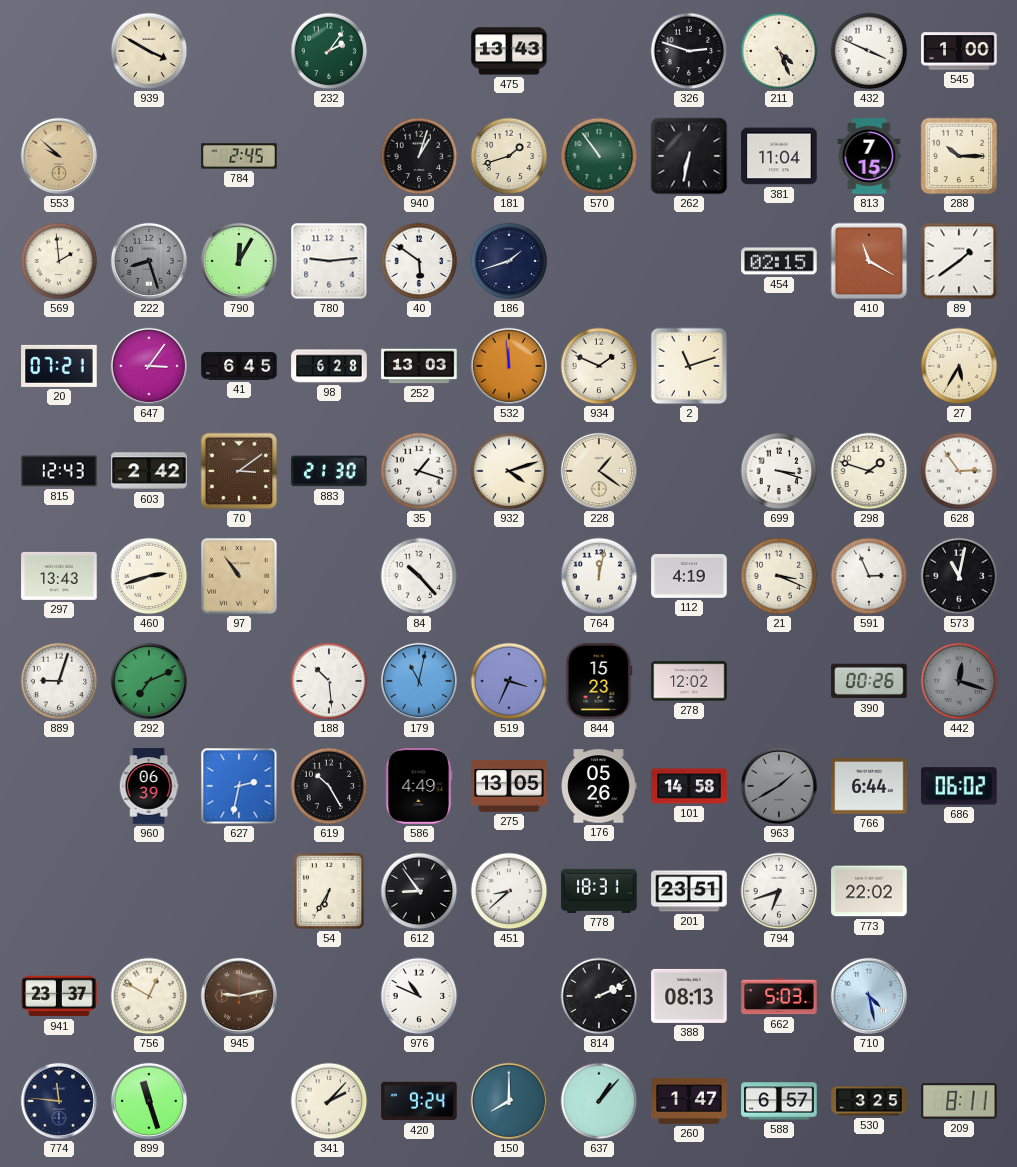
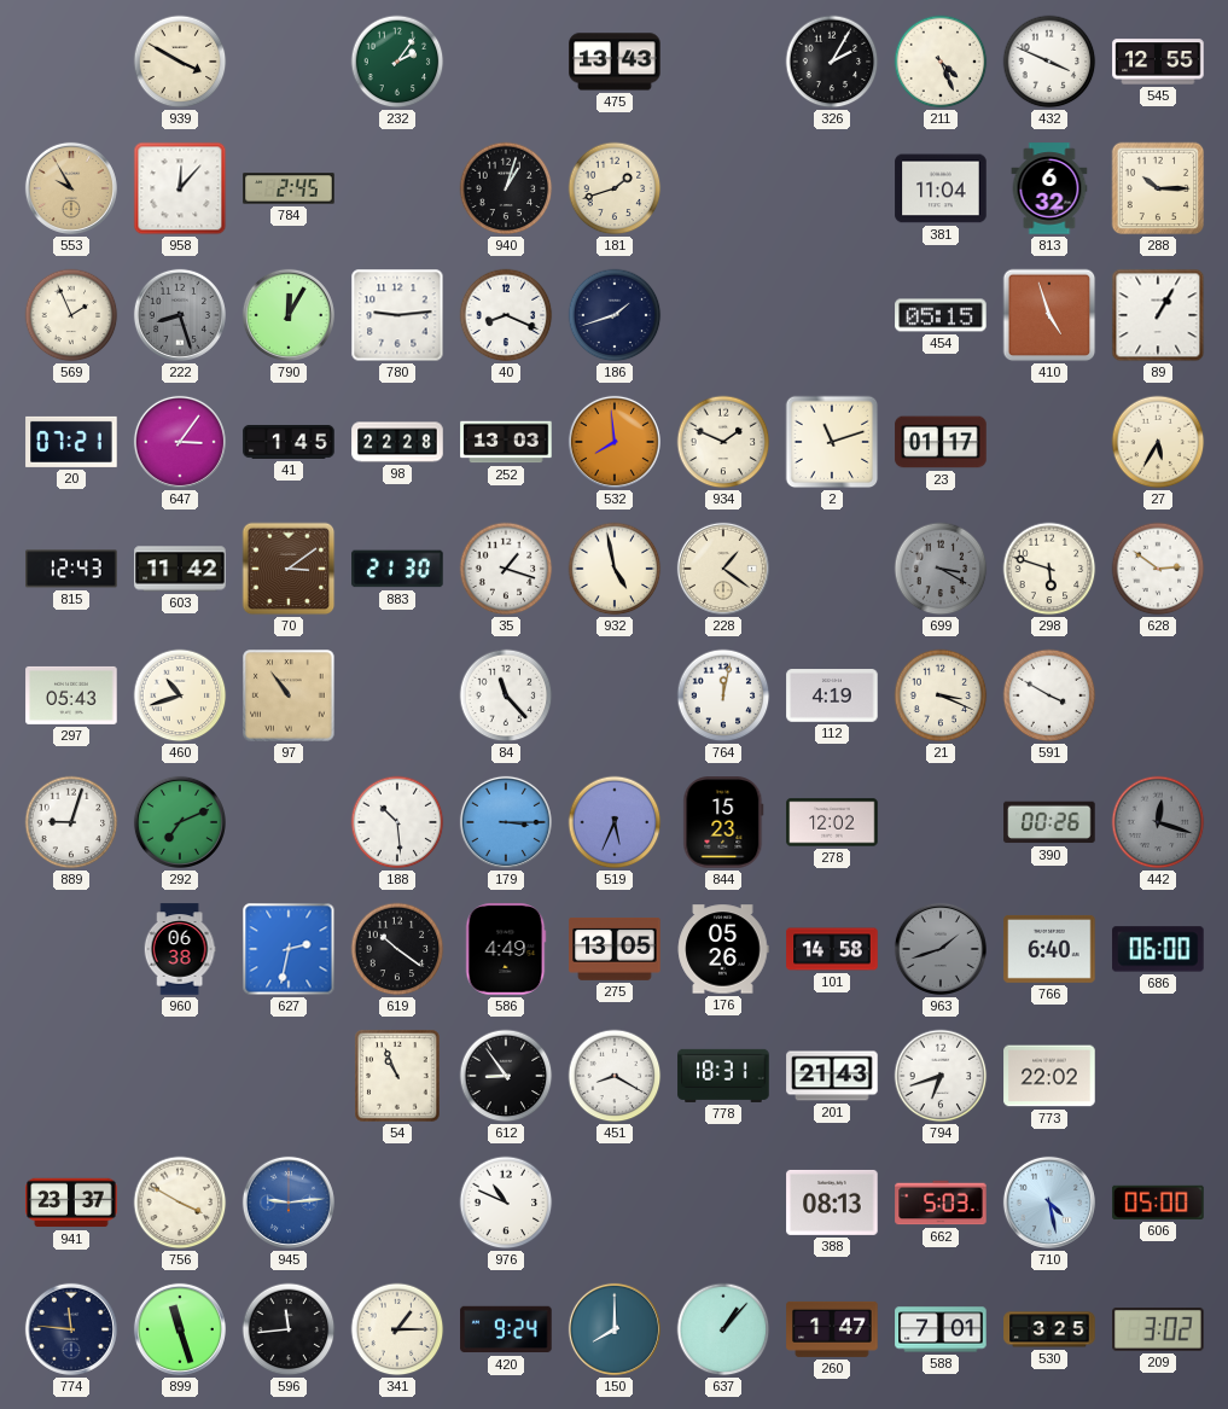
326: 2:48 -> 2:05 (832, 62)
545: 1:00 -> 12:55 (1158, 62)
553: 9:52 -> 9:55 (71, 188)
958: none -> 12:07 (180, 188)
570: 10:54 -> none (599, 156)
262: 6:32 -> none (689, 156)
813: 7:15 -> 6:32 (1049, 188)
569: 1:59 -> 1:56 (71, 315)
40: 5:51 -> 8:19 (506, 315)
454: 02:15 -> 05:15 (941, 315)
410: 11:20 -> 4:57 (1049, 315)
89: 1:39 -> 1:05 (1158, 315)
41: 6:45 -> 1:45 (289, 442)
98: 6:28 -> 22:28 (397, 442)
532: 11:59 -> 7:59 (615, 442)
23: none -> 01:17 (941, 442)
603: 2:42 -> 11:42 (180, 569)
932: 4:12 -> 4:58 (615, 569)
699: 3:18 -> 3:20 (941, 569)
699 dial: white -> grey (941, 569)
298: 1:48 -> 5:48 (1049, 569)
628: 2:54 -> 2:51 (1158, 569)
297: 13:43 -> 05:43 (71, 695)
460: 2:42 -> 10:42 (180, 695)
84: 10:23 -> 11:23 (506, 695)
591: 2:56 -> 3:50 (1049, 695)
573: 11:02 -> none (959, 576)
179: 11:02 -> 3:15 (506, 822)
519: 3:34 -> 5:34 (615, 822)
960: 06:39 -> 06:38 (180, 949)
619: 10:25 -> 10:21 (397, 949)
963: 1:40 -> 1:42 (941, 949)
766: 6:44 -> 6:40 (1049, 949)
686: 06:02 -> 06:00 (1158, 949)
54: 6:35 -> 10:56 (397, 1076)
451: 8:38 -> 8:20 (615, 1076)
201: 23:51 -> 21:43 (832, 1076)
756: 12:50 -> 3:50 (180, 1203)
945: 9:13 -> 9:14 (289, 1203)
945 dial: brown -> blue (289, 1203)
814: 2:11 -> none (599, 996)
606: none -> 05:00 (1158, 1203)
596: none -> 11:44 (289, 1329)
341: 2:07 -> 1:15 (397, 1329)
588: 6:57 -> 7:01 (941, 1329)
209: 8:11 -> 3:02 (1158, 1331)
